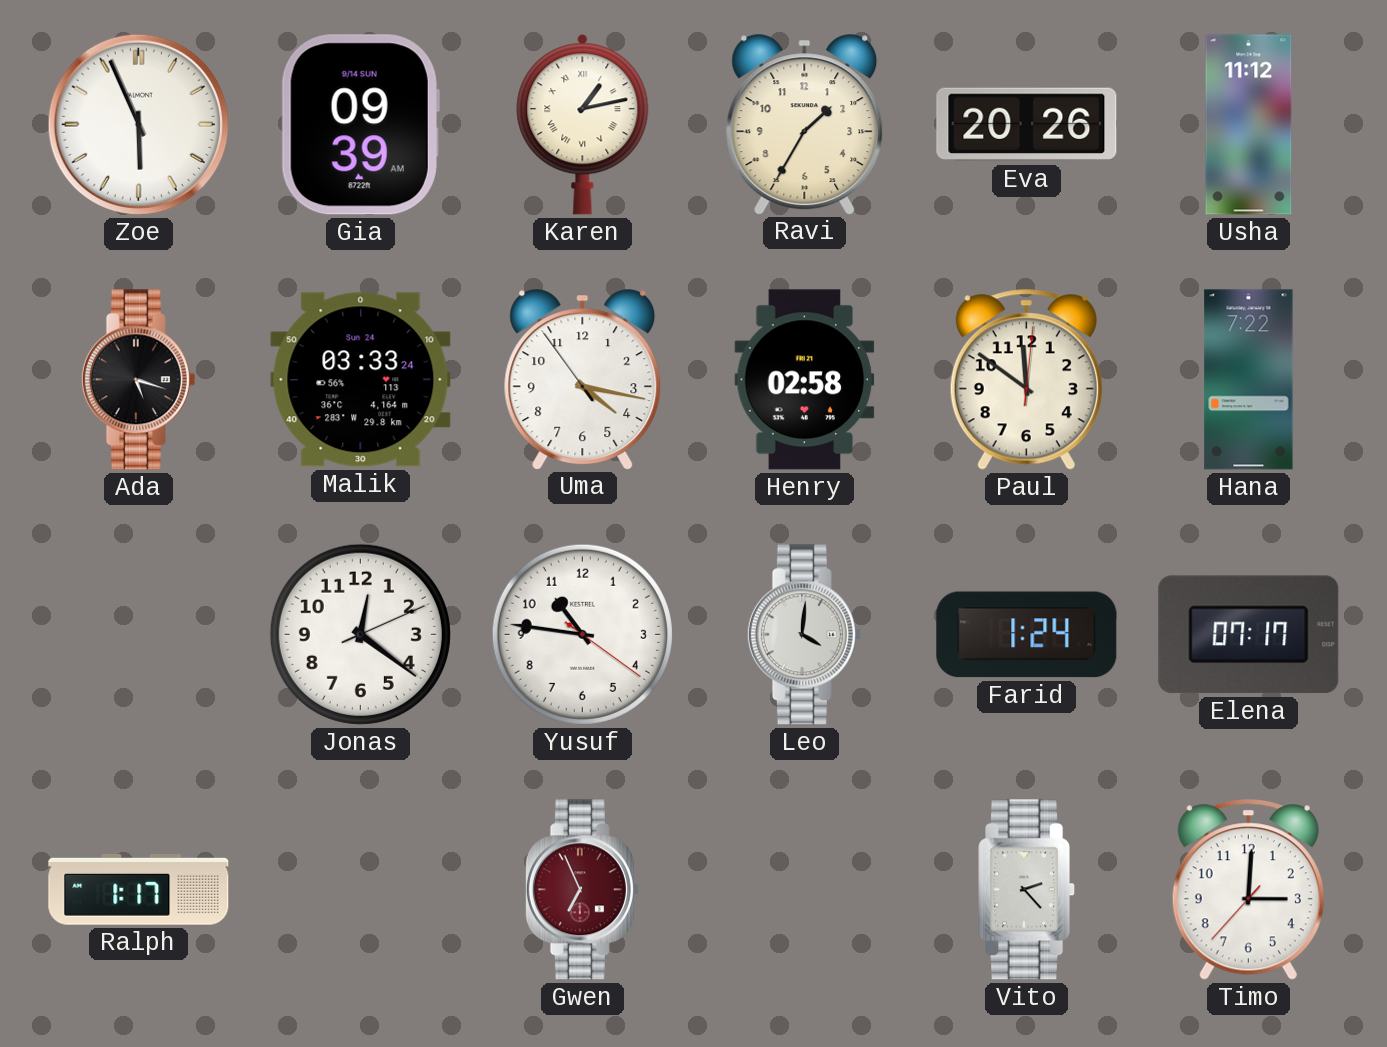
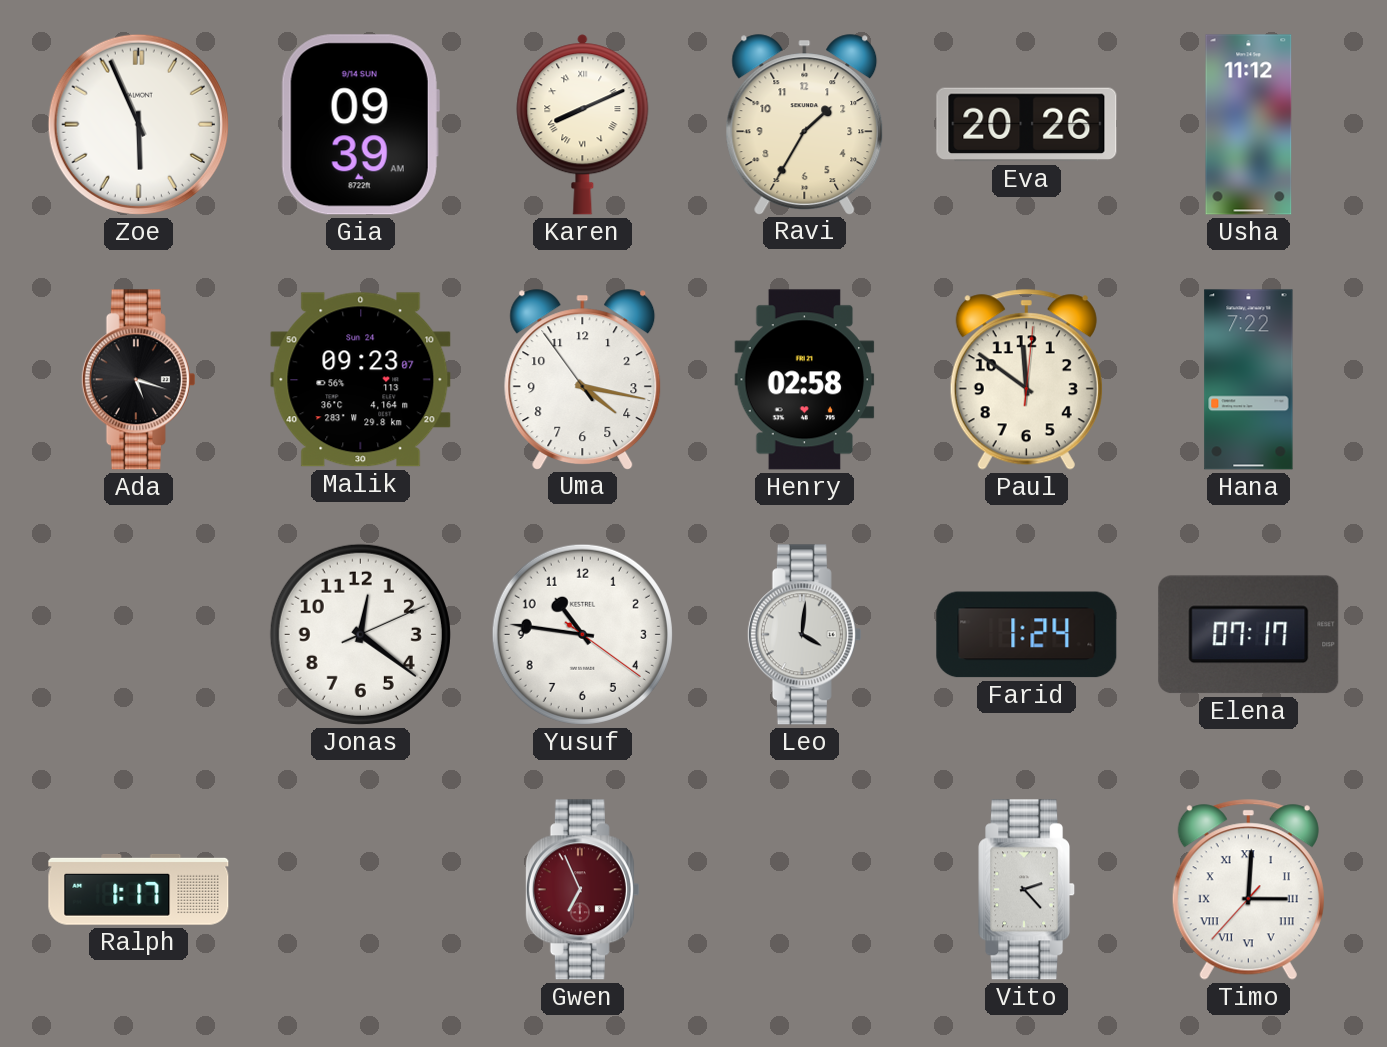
Karen: 1:13 -> 8:11 (583, 125)
Malik: 03:33 -> 09:23 (361, 380)
Timo numerals: Arabic -> Roman (1248, 890)
